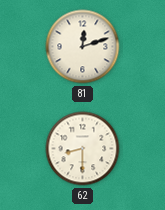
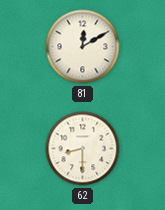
81: 12:12 -> 12:10 (83, 47)
